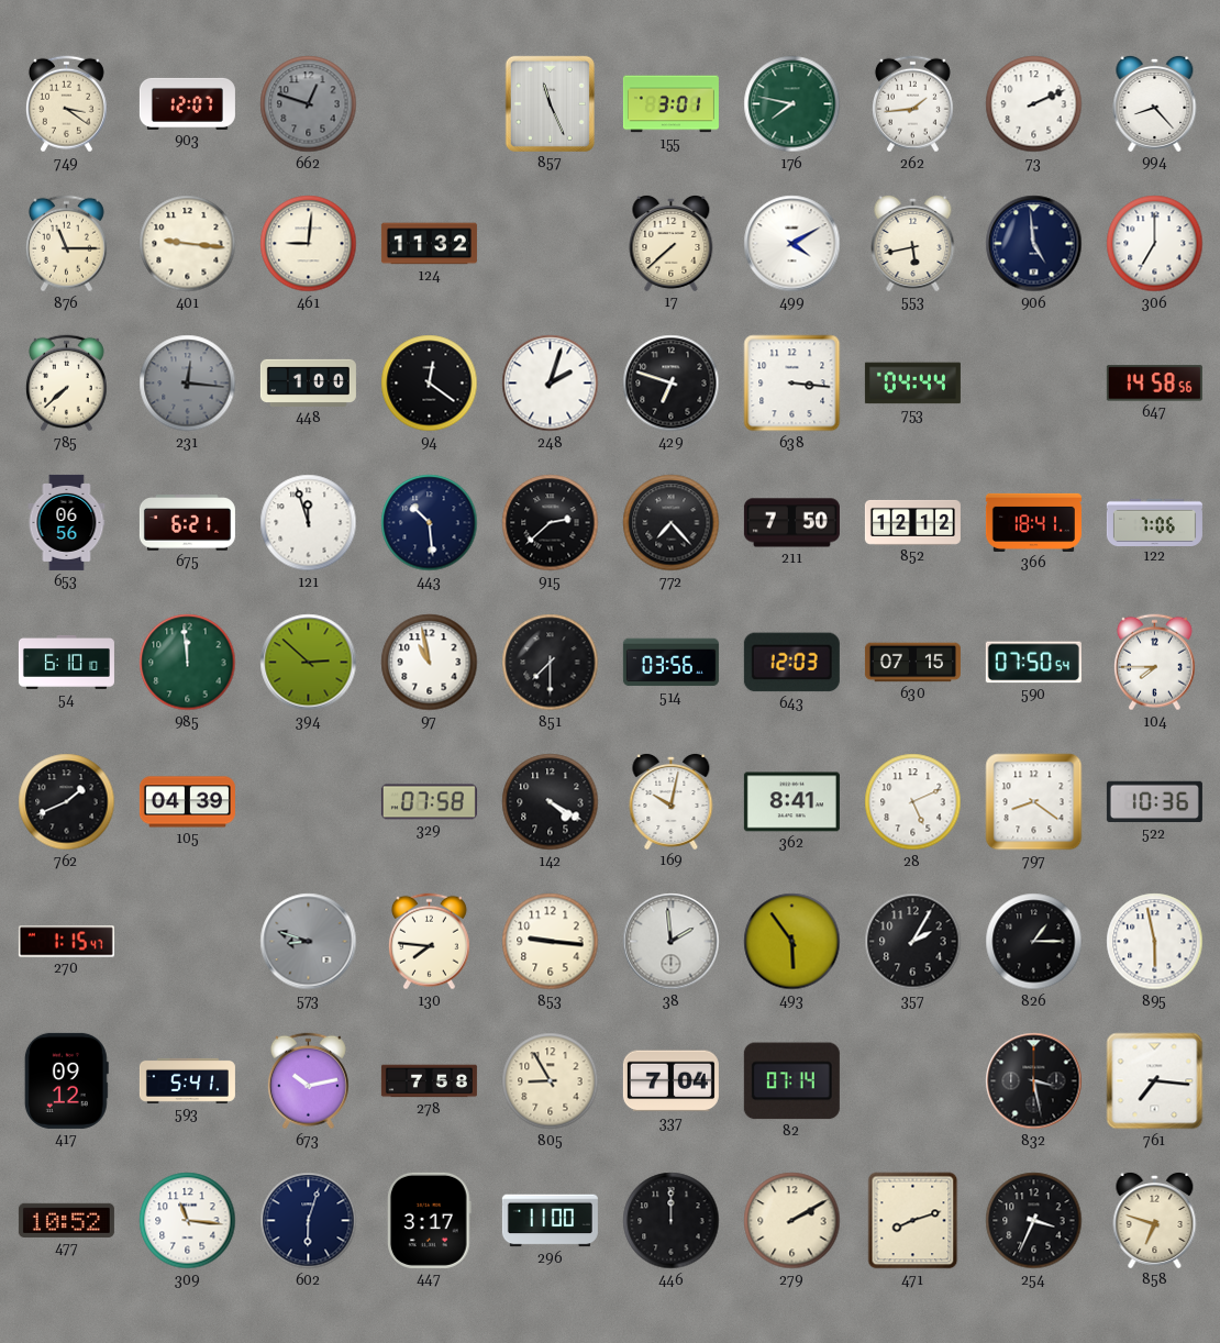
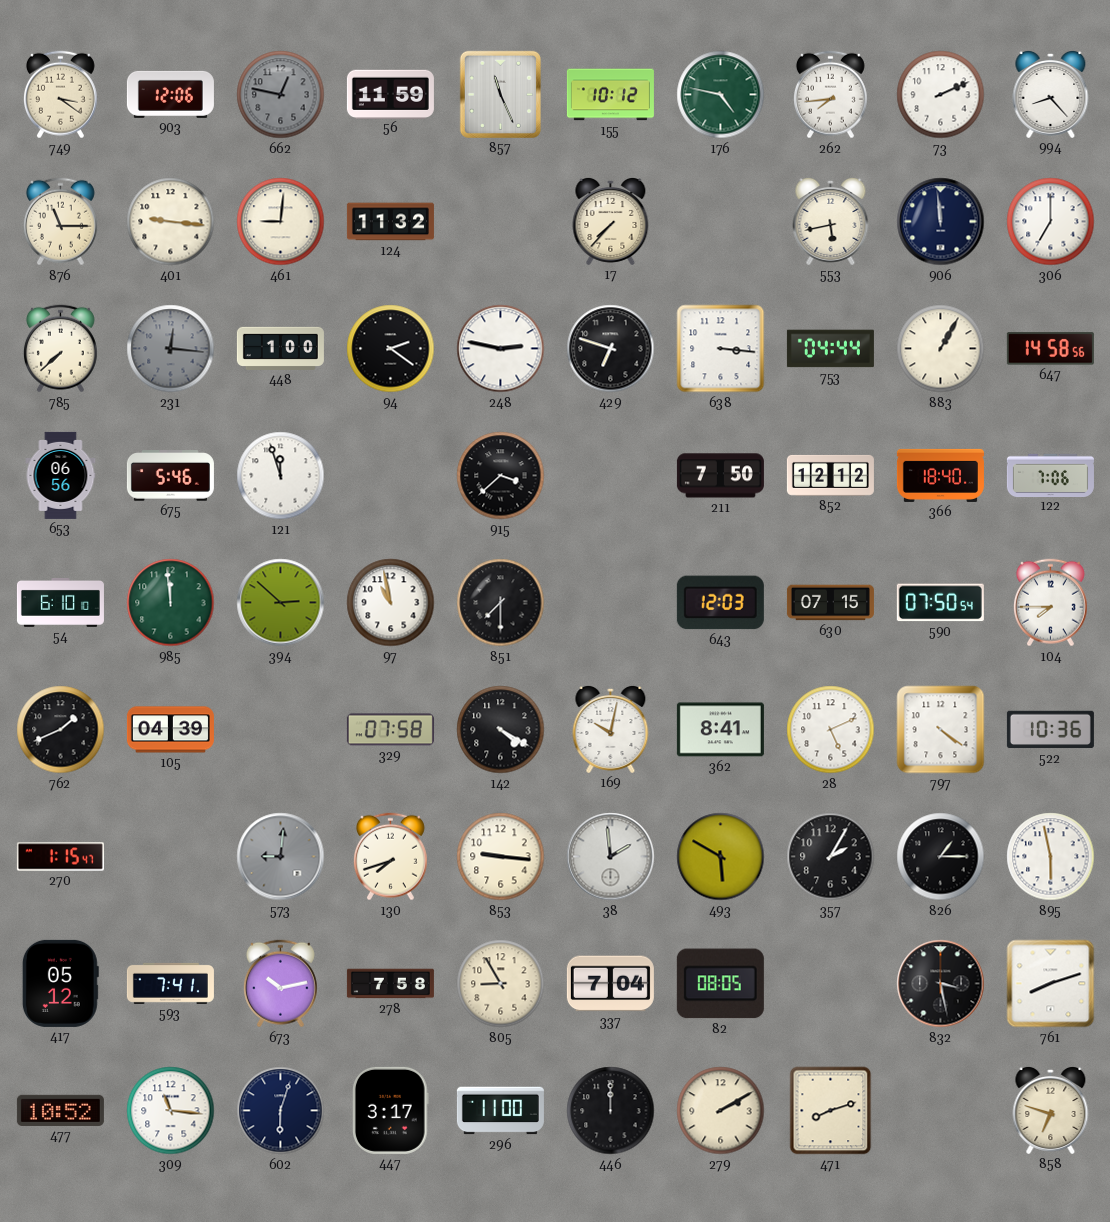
903: 12:07 -> 12:06 (170, 94)
662: 12:48 -> 12:47 (281, 95)
56: none -> 11:59 (390, 94)
155: 3:01 -> 10:12 (610, 95)
176: 7:47 -> 4:47 (721, 95)
262: 1:44 -> 7:44 (830, 95)
17: 7:38 -> 7:37 (611, 221)
499: 4:10 -> none (792, 244)
906: 4:59 -> 11:59 (941, 222)
94: 12:21 -> 2:21 (391, 349)
248: 2:03 -> 2:47 (501, 349)
883: none -> 1:05 (941, 349)
675: 6:21 -> 5:46 (170, 476)
443: 10:29 -> none (430, 523)
915: 2:38 -> 3:38 (501, 476)
772: 7:23 -> none (672, 523)
366: 18:41 -> 18:40 (940, 475)
514: 03:56 -> none (670, 663)
797: 8:21 -> 4:21 (941, 730)
573: 8:48 -> 9:01 (281, 857)
130: 7:46 -> 7:42 (390, 857)
493: 5:54 -> 5:50 (721, 857)
417: 09:12 -> 05:12 (60, 983)
593: 5:41 -> 7:41 (170, 983)
82: 07:14 -> 08:05 (720, 984)
761: 7:16 -> 8:12 (1051, 984)
254: 3:34 -> none (1034, 1221)
